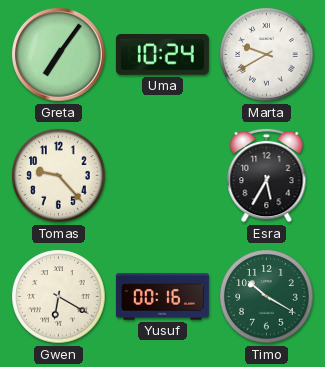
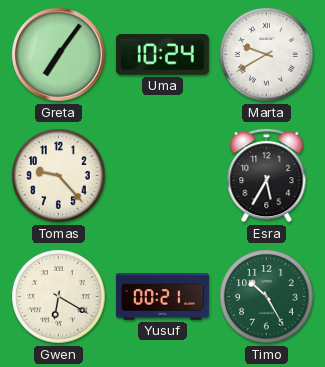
Yusuf: 00:16 -> 00:21 (162, 297)
Timo: 10:20 -> 10:25 (267, 297)
